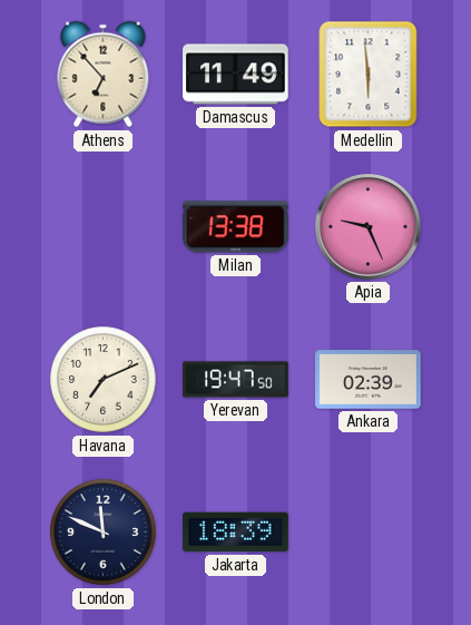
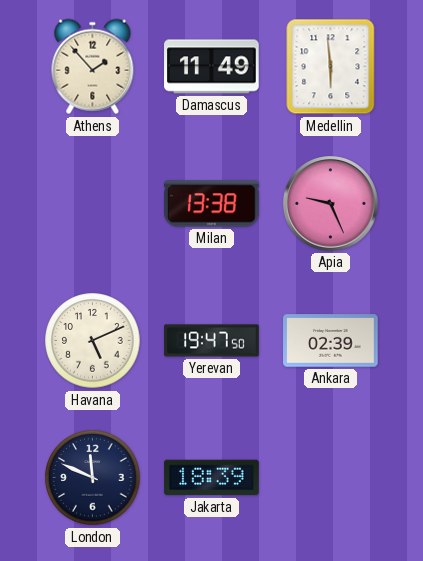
Athens: 6:53 -> 1:53 (93, 67)
Havana: 7:11 -> 5:11 (93, 341)
